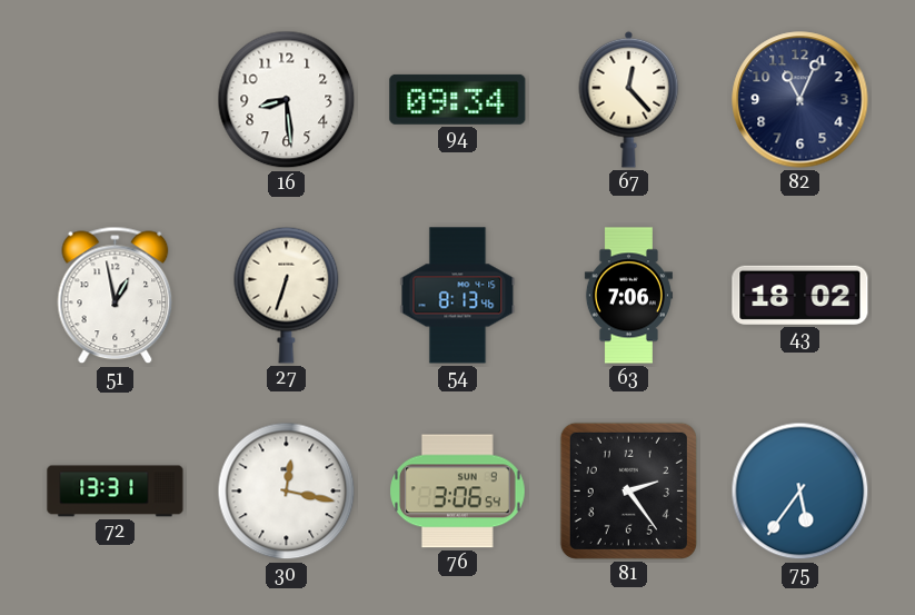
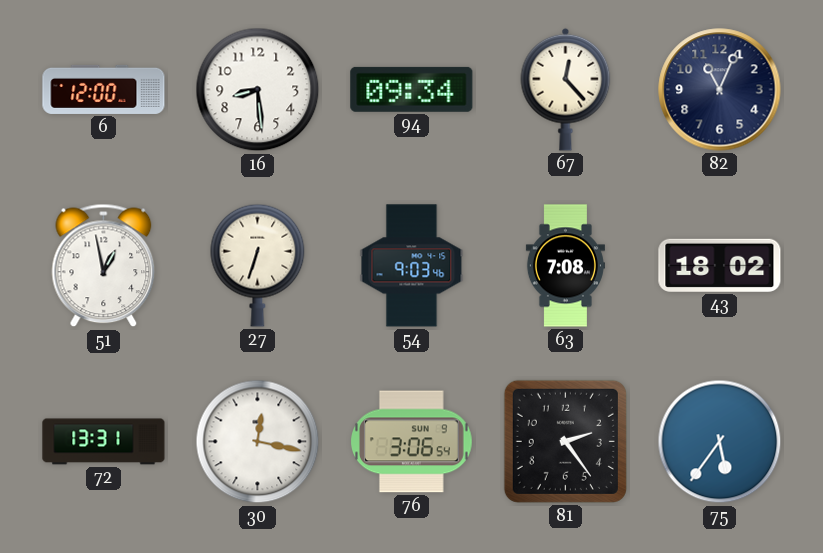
6: none -> 12:00 (104, 89)
54: 8:13 -> 9:03 (412, 266)
63: 7:06 -> 7:08 (565, 266)
